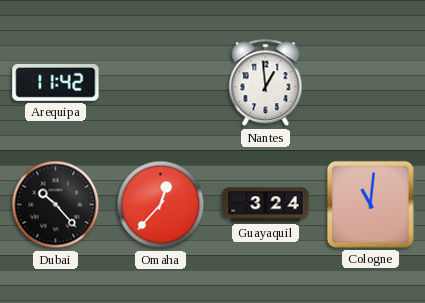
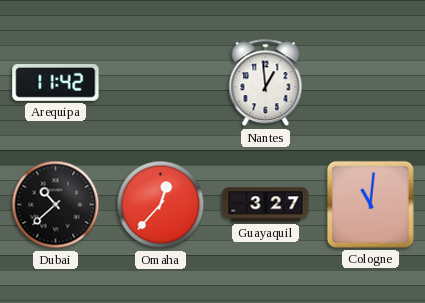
Dubai: 10:23 -> 10:38 (56, 205)
Guayaquil: 3:24 -> 3:27 (266, 205)
